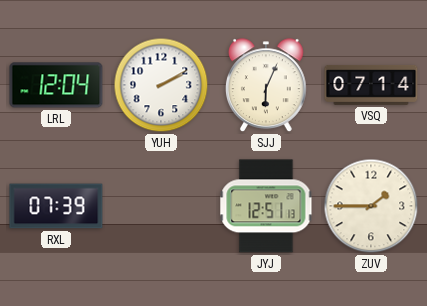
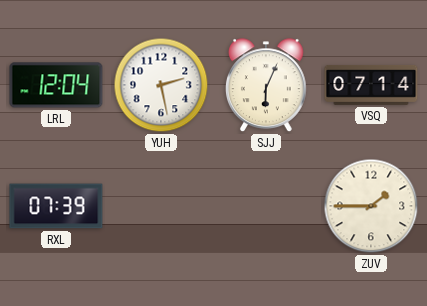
YUH: 2:10 -> 2:28 (161, 85)
JYJ: 12:51 -> none (266, 206)
